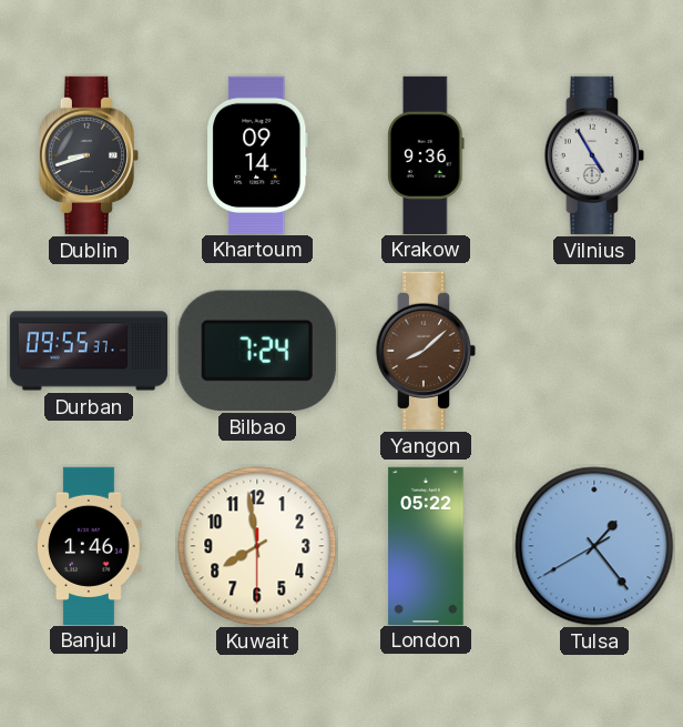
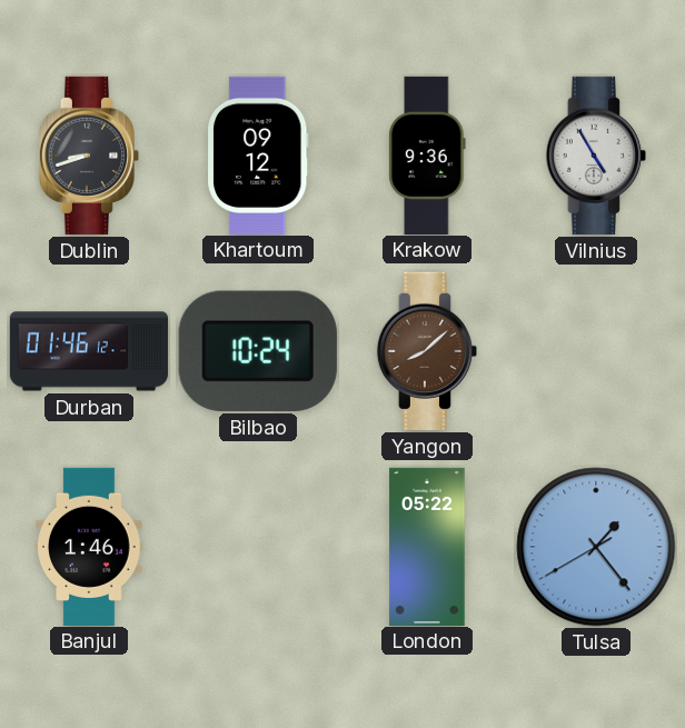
Khartoum: 09:14 -> 09:12 (259, 154)
Durban: 09:55 -> 01:46 (88, 351)
Bilbao: 7:24 -> 10:24 (258, 351)
Kuwait: 7:58 -> none (257, 546)
